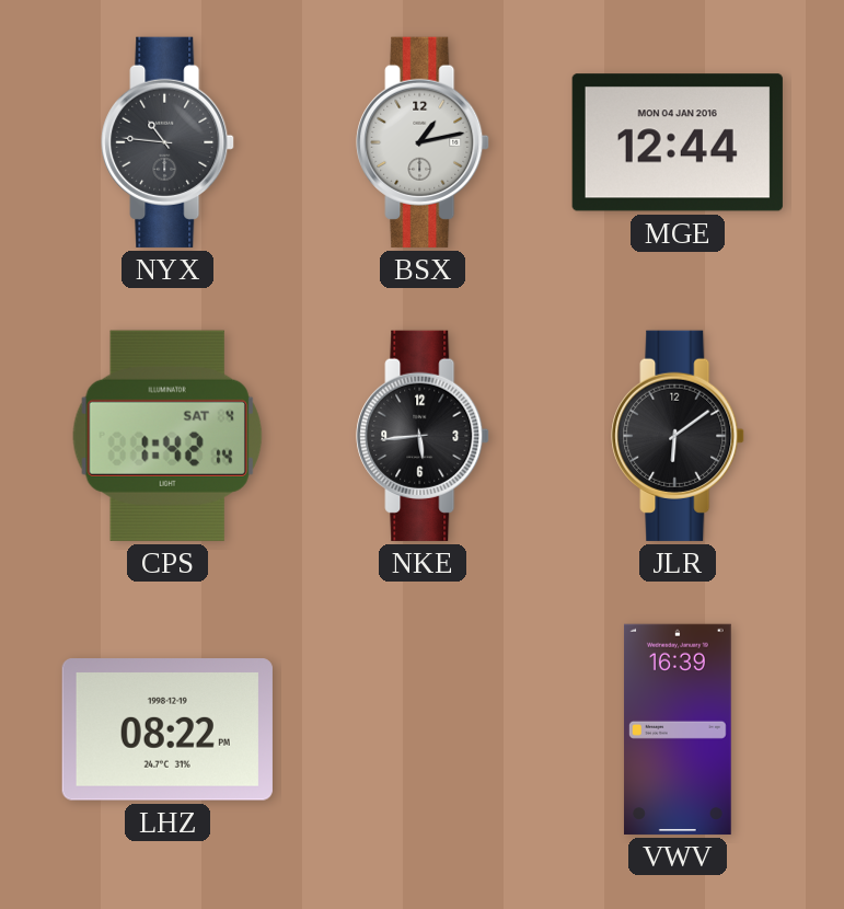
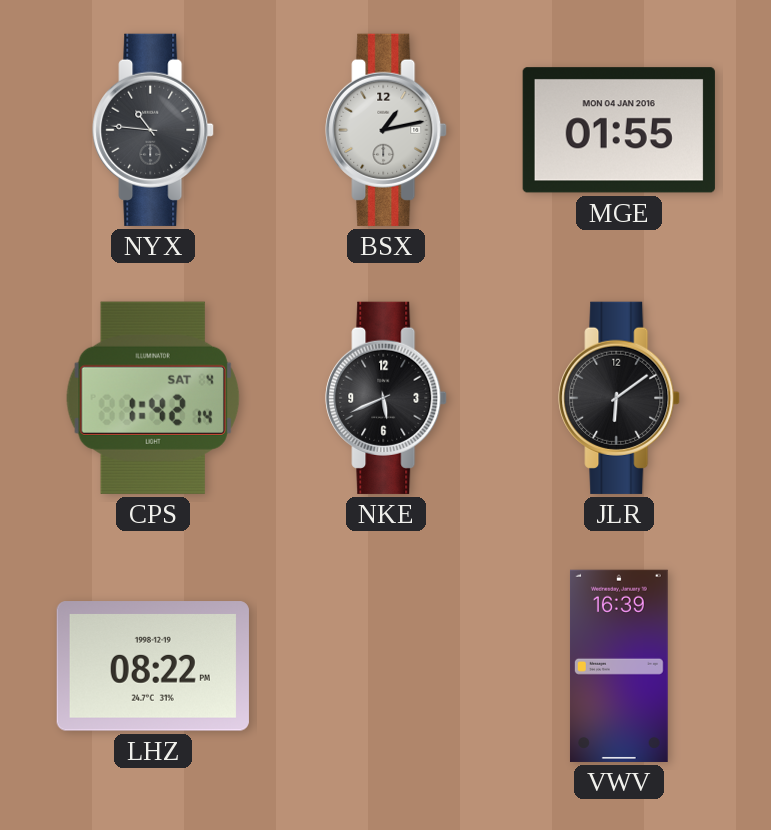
MGE: 12:44 -> 01:55 (619, 130)
NKE: 5:44 -> 5:41 (386, 398)
